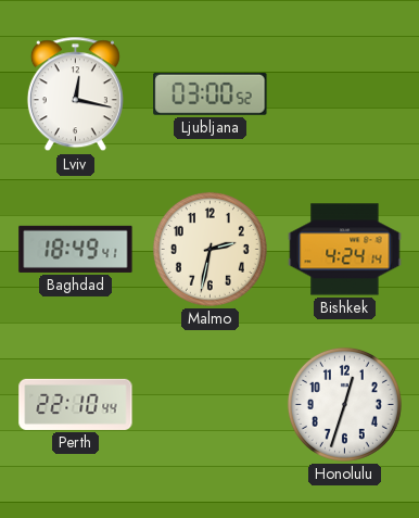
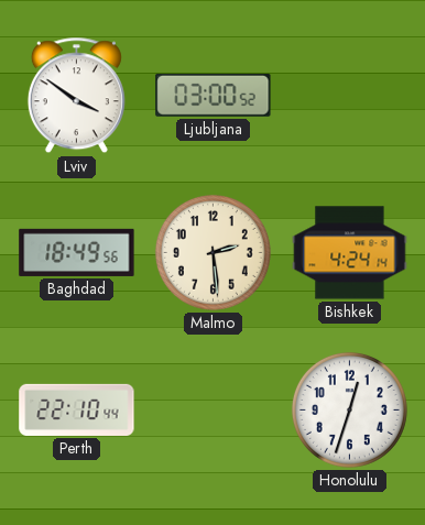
Lviv: 12:17 -> 3:51 (76, 96)
Baghdad: 18:49:41 -> 18:49:56 (77, 252)
Malmo: 2:32 -> 2:29 (212, 252)
